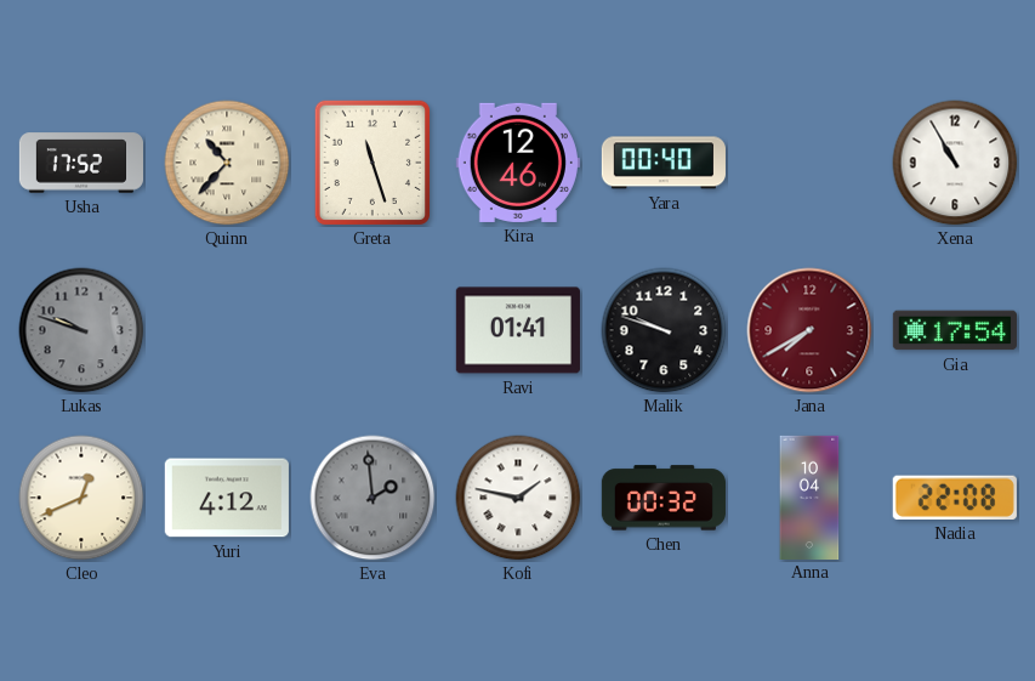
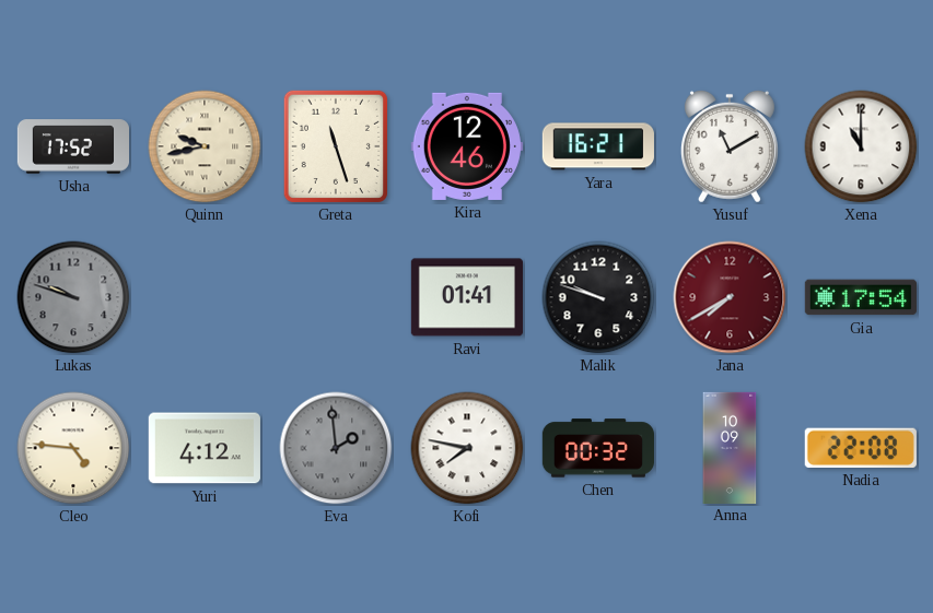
Quinn: 10:37 -> 9:43 (205, 146)
Yara: 00:40 -> 16:21 (598, 146)
Yusuf: none -> 11:10 (730, 146)
Xena: 10:55 -> 11:00 (861, 146)
Cleo: 12:41 -> 4:46 (73, 448)
Kofi: 1:47 -> 7:47 (467, 448)
Anna: 10:04 -> 10:09 (730, 447)
